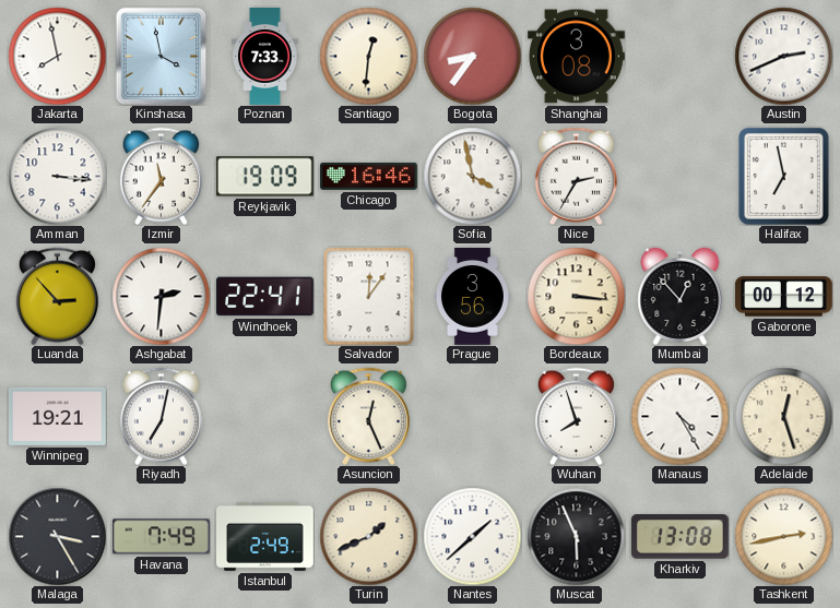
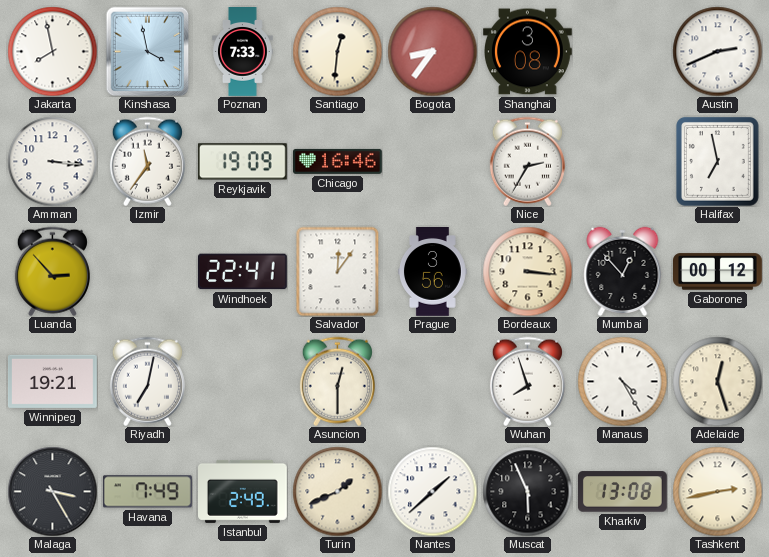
Sofia: 3:58 -> none (472, 176)
Ashgabat: 2:31 -> none (161, 296)
Asuncion: 12:26 -> 12:30 (337, 381)
